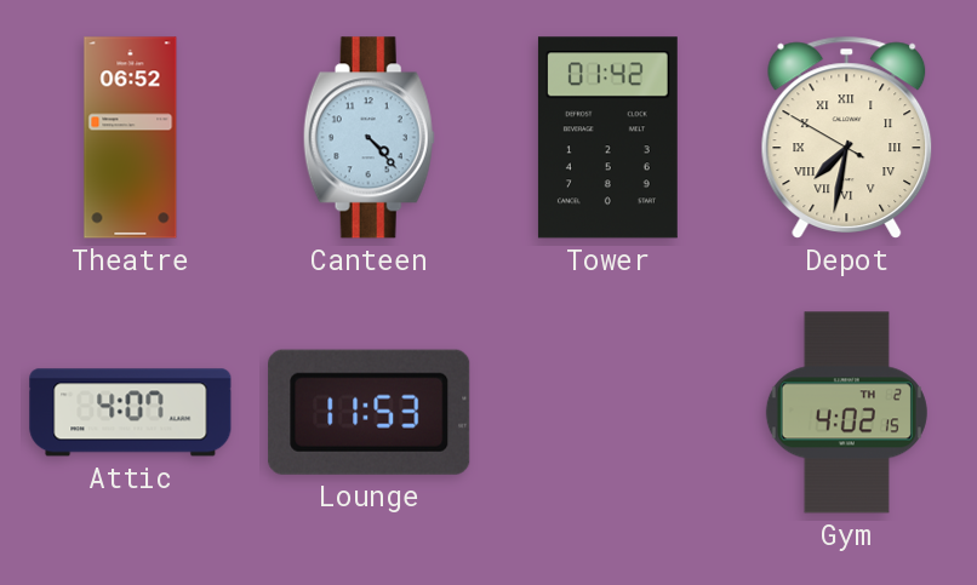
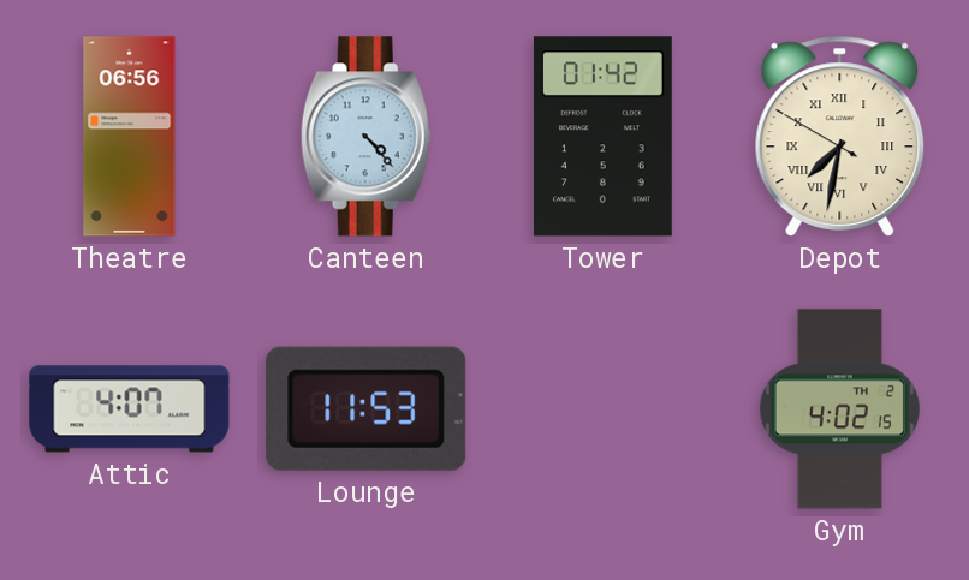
Theatre: 06:52 -> 06:56 (130, 137)
